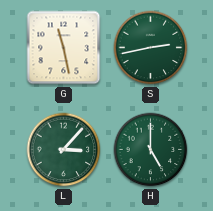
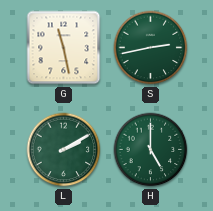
L: 3:07 -> 2:10 (64, 150)
